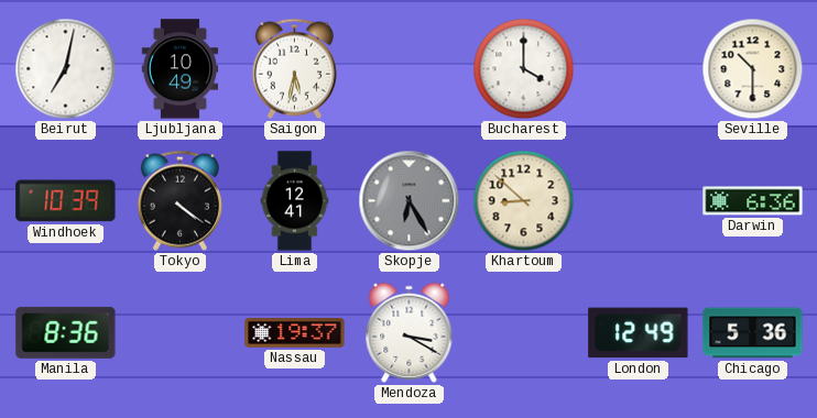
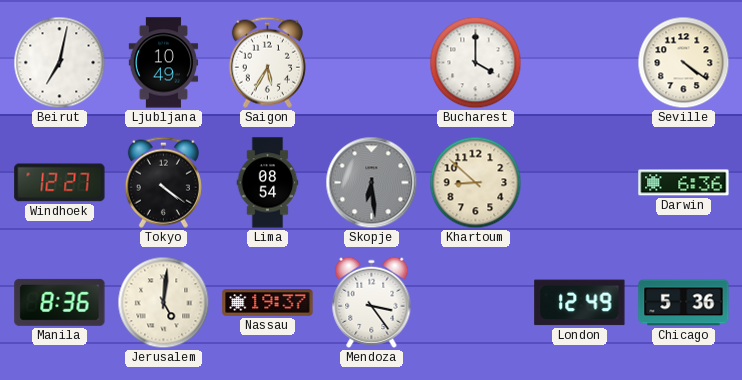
Saigon: 5:32 -> 5:35 (267, 62)
Seville: 10:30 -> 4:21 (684, 63)
Windhoek: 10:39 -> 12:27 (60, 183)
Lima: 12:41 -> 08:54 (268, 183)
Skopje: 6:25 -> 6:29 (372, 183)
Jerusalem: none -> 5:01 (164, 303)
Mendoza: 3:20 -> 3:24 (372, 302)
